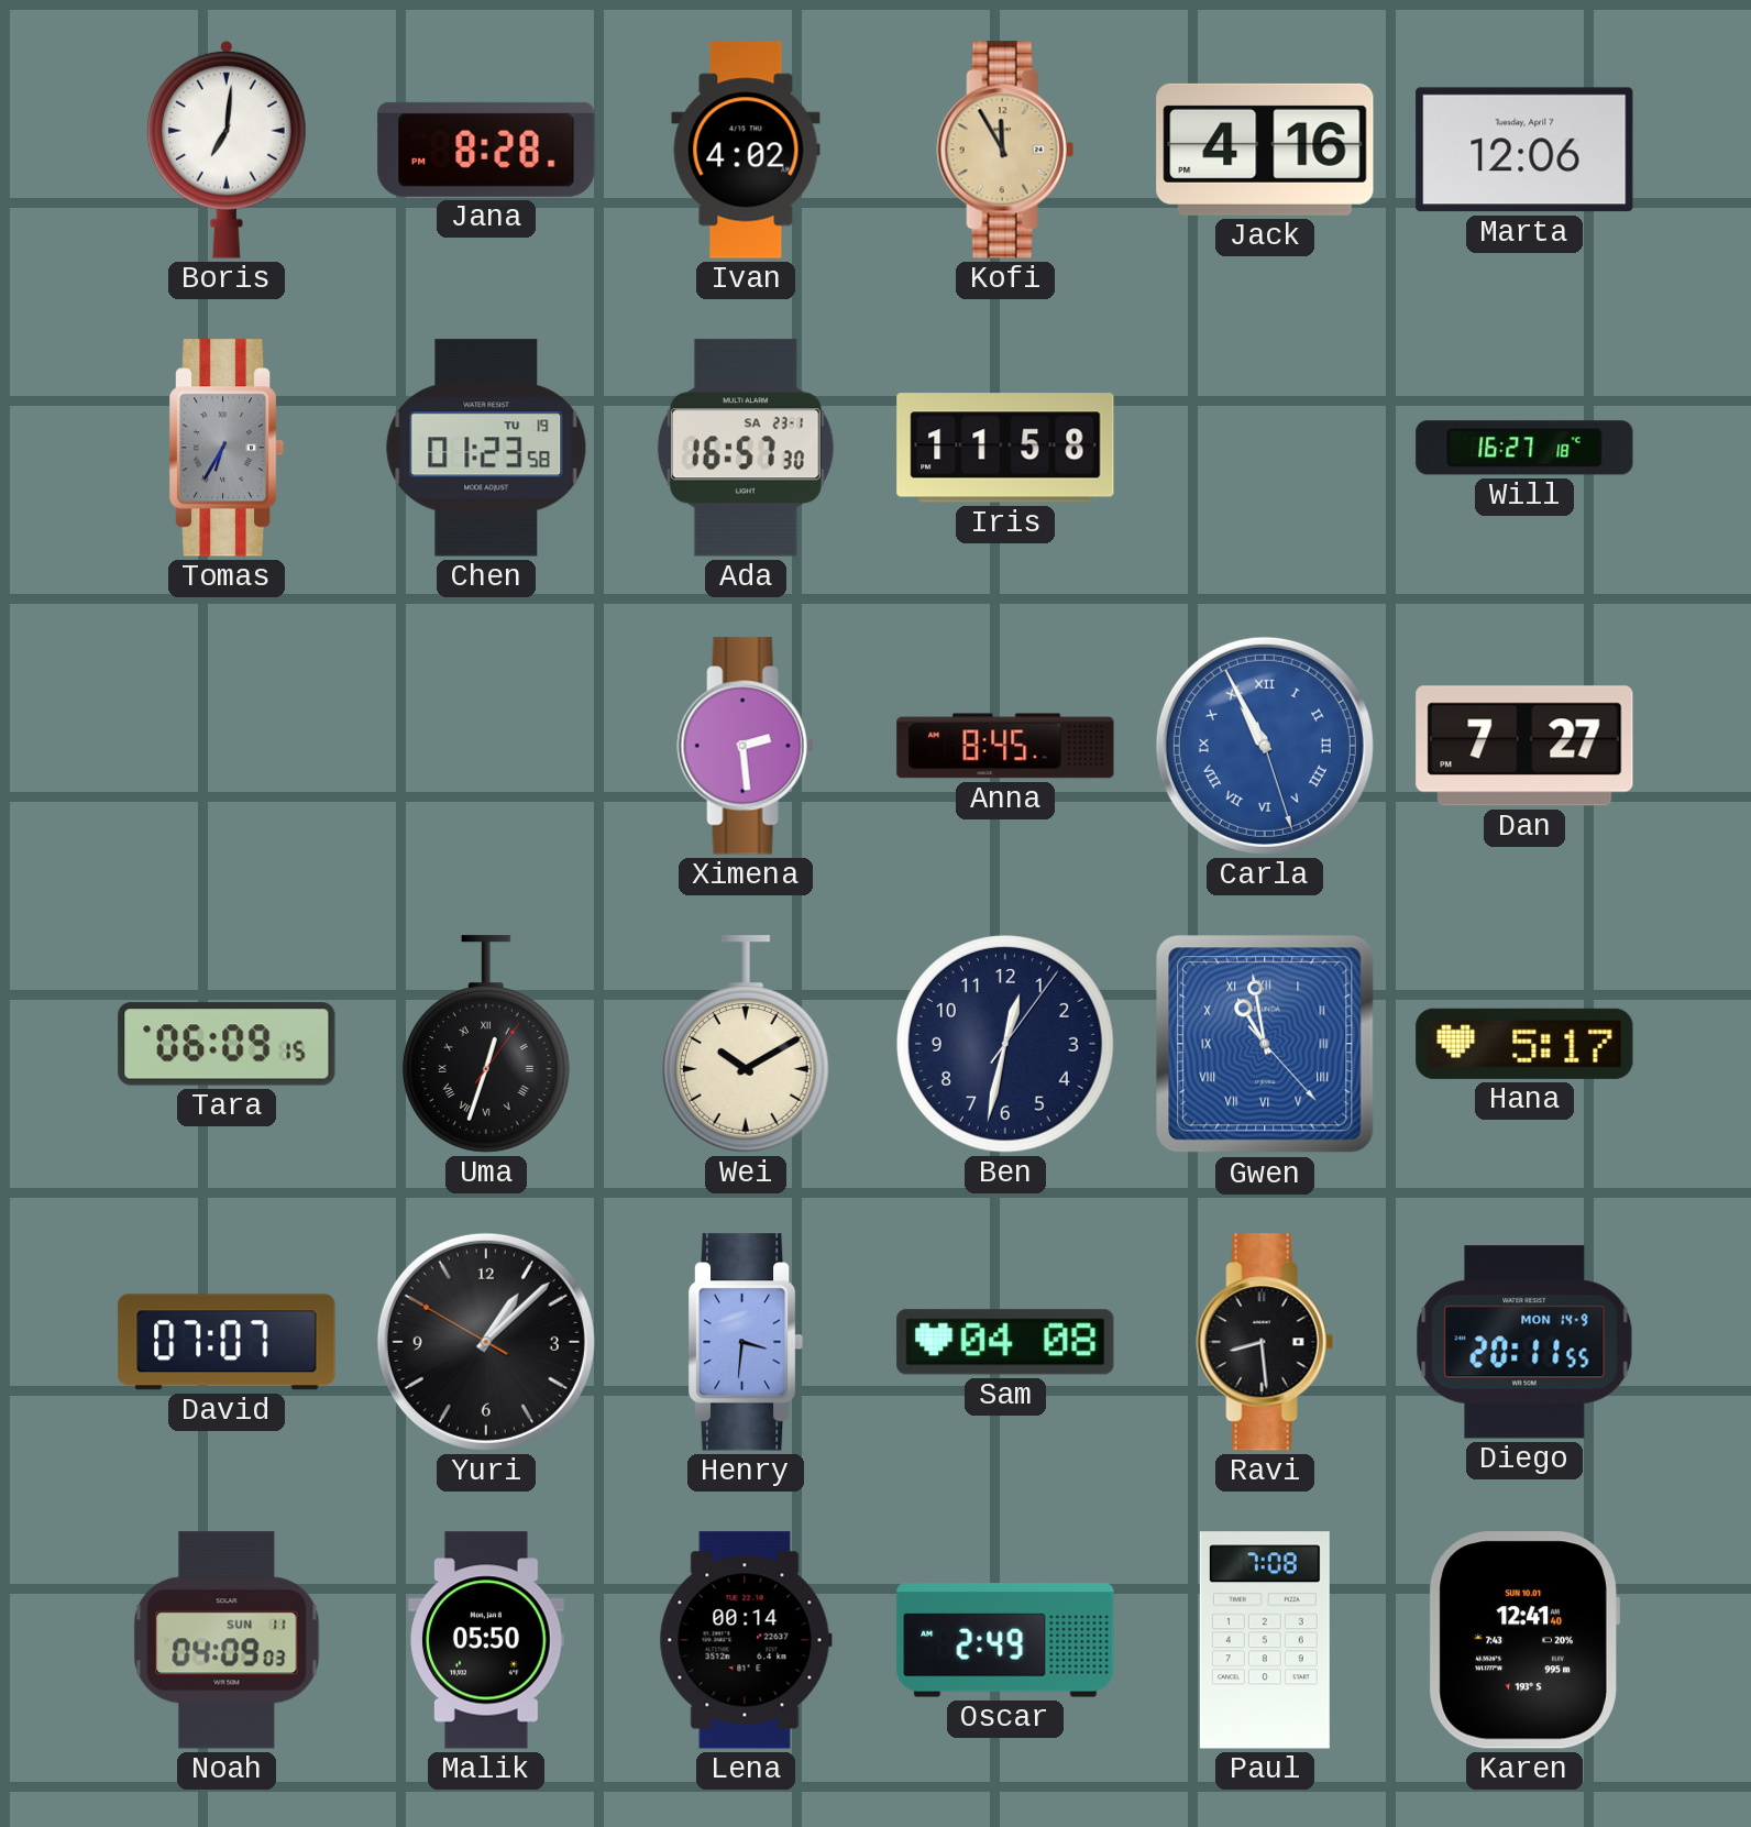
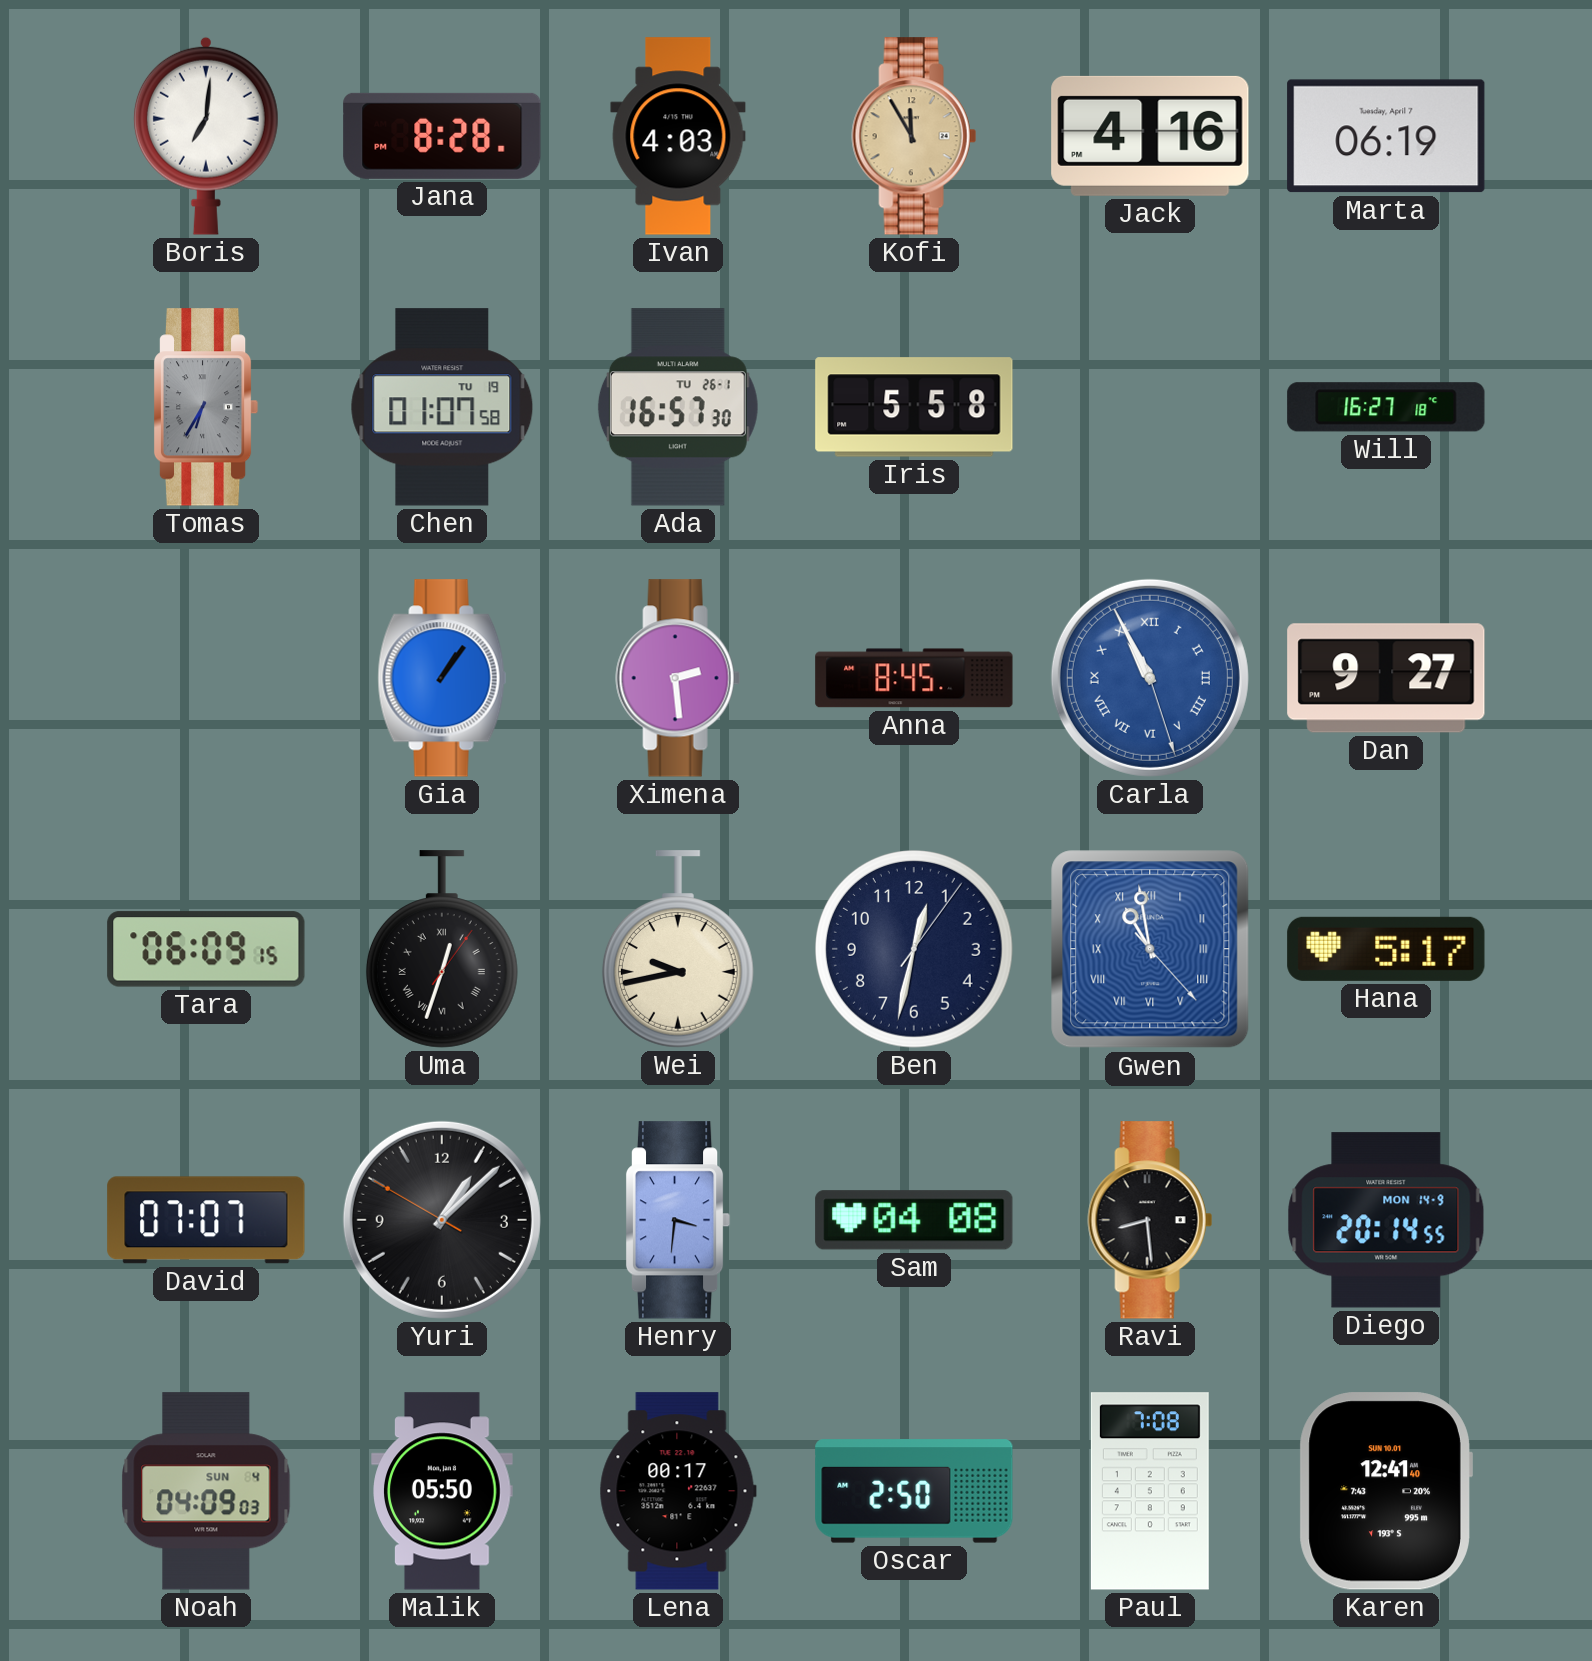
Ivan: 4:02 -> 4:03 (678, 136)
Marta: 12:06 -> 06:19 (1386, 136)
Chen: 01:23 -> 01:07 (442, 407)
Ada date: SA 23-1 -> TU 26-1 (678, 407)
Iris: 11:58 -> 5:58 (914, 407)
Gia: none -> 1:06 (442, 678)
Dan: 7:27 -> 9:27 (1386, 678)
Wei: 10:10 -> 9:43 (678, 949)
Diego: 20:11 -> 20:14 (1386, 1220)
Noah date: SUN 11 -> SUN 4 (206, 1491)
Lena: 00:14 -> 00:17 (678, 1491)
Oscar: 2:49 -> 2:50 (914, 1491)
